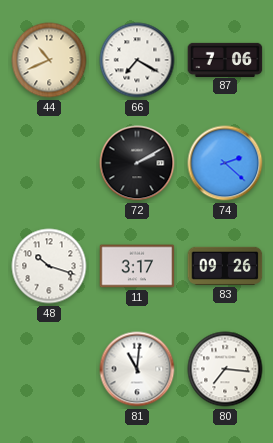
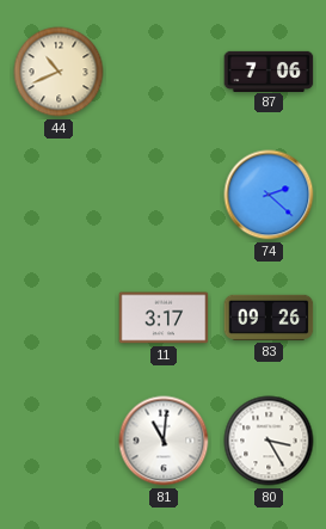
66: 7:20 -> none (137, 60)
72: 2:10 -> none (137, 163)
48: 10:18 -> none (49, 266)
80: 7:16 -> 3:25 (269, 441)
